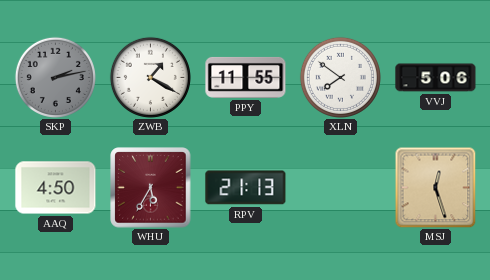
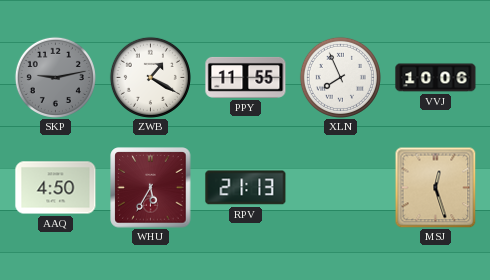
SKP: 2:13 -> 9:13 (55, 77)
XLN: 7:51 -> 7:56 (340, 77)
VVJ: 5:06 -> 10:06 (436, 78)
